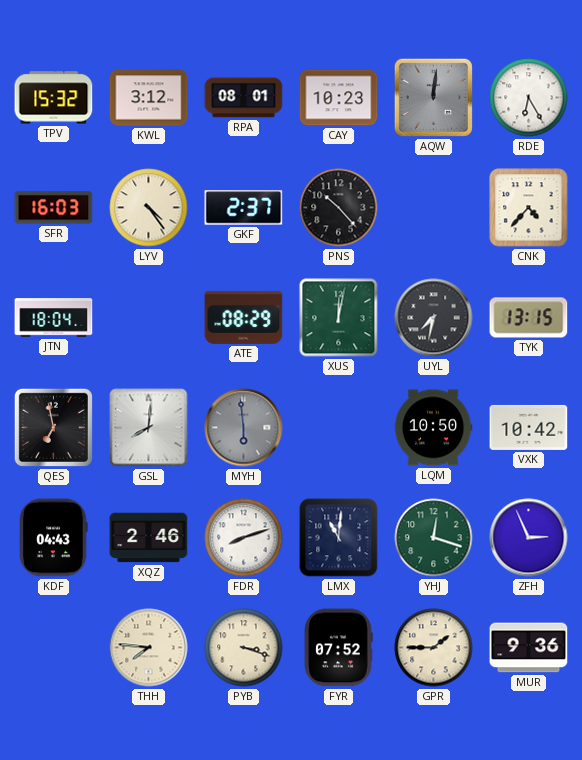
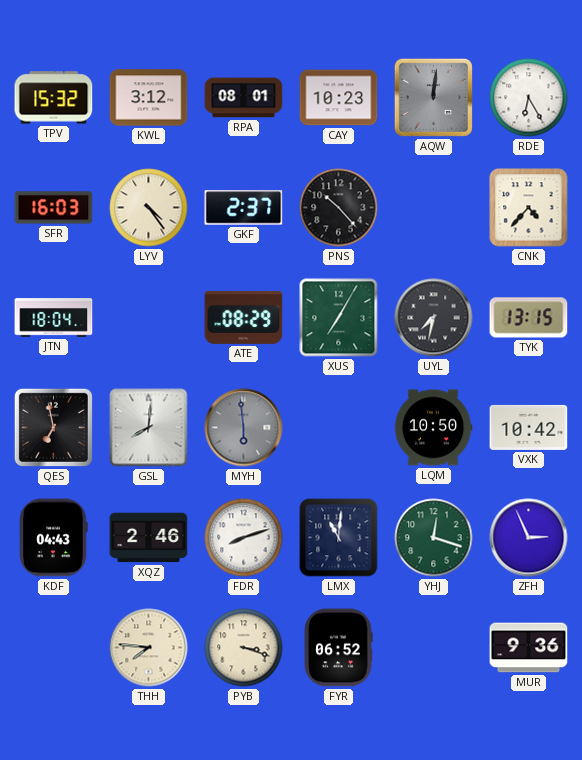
XUS: 12:02 -> 7:05 (339, 318)
FYR: 07:52 -> 06:52 (338, 648)
GPR: 1:45 -> none (434, 648)
